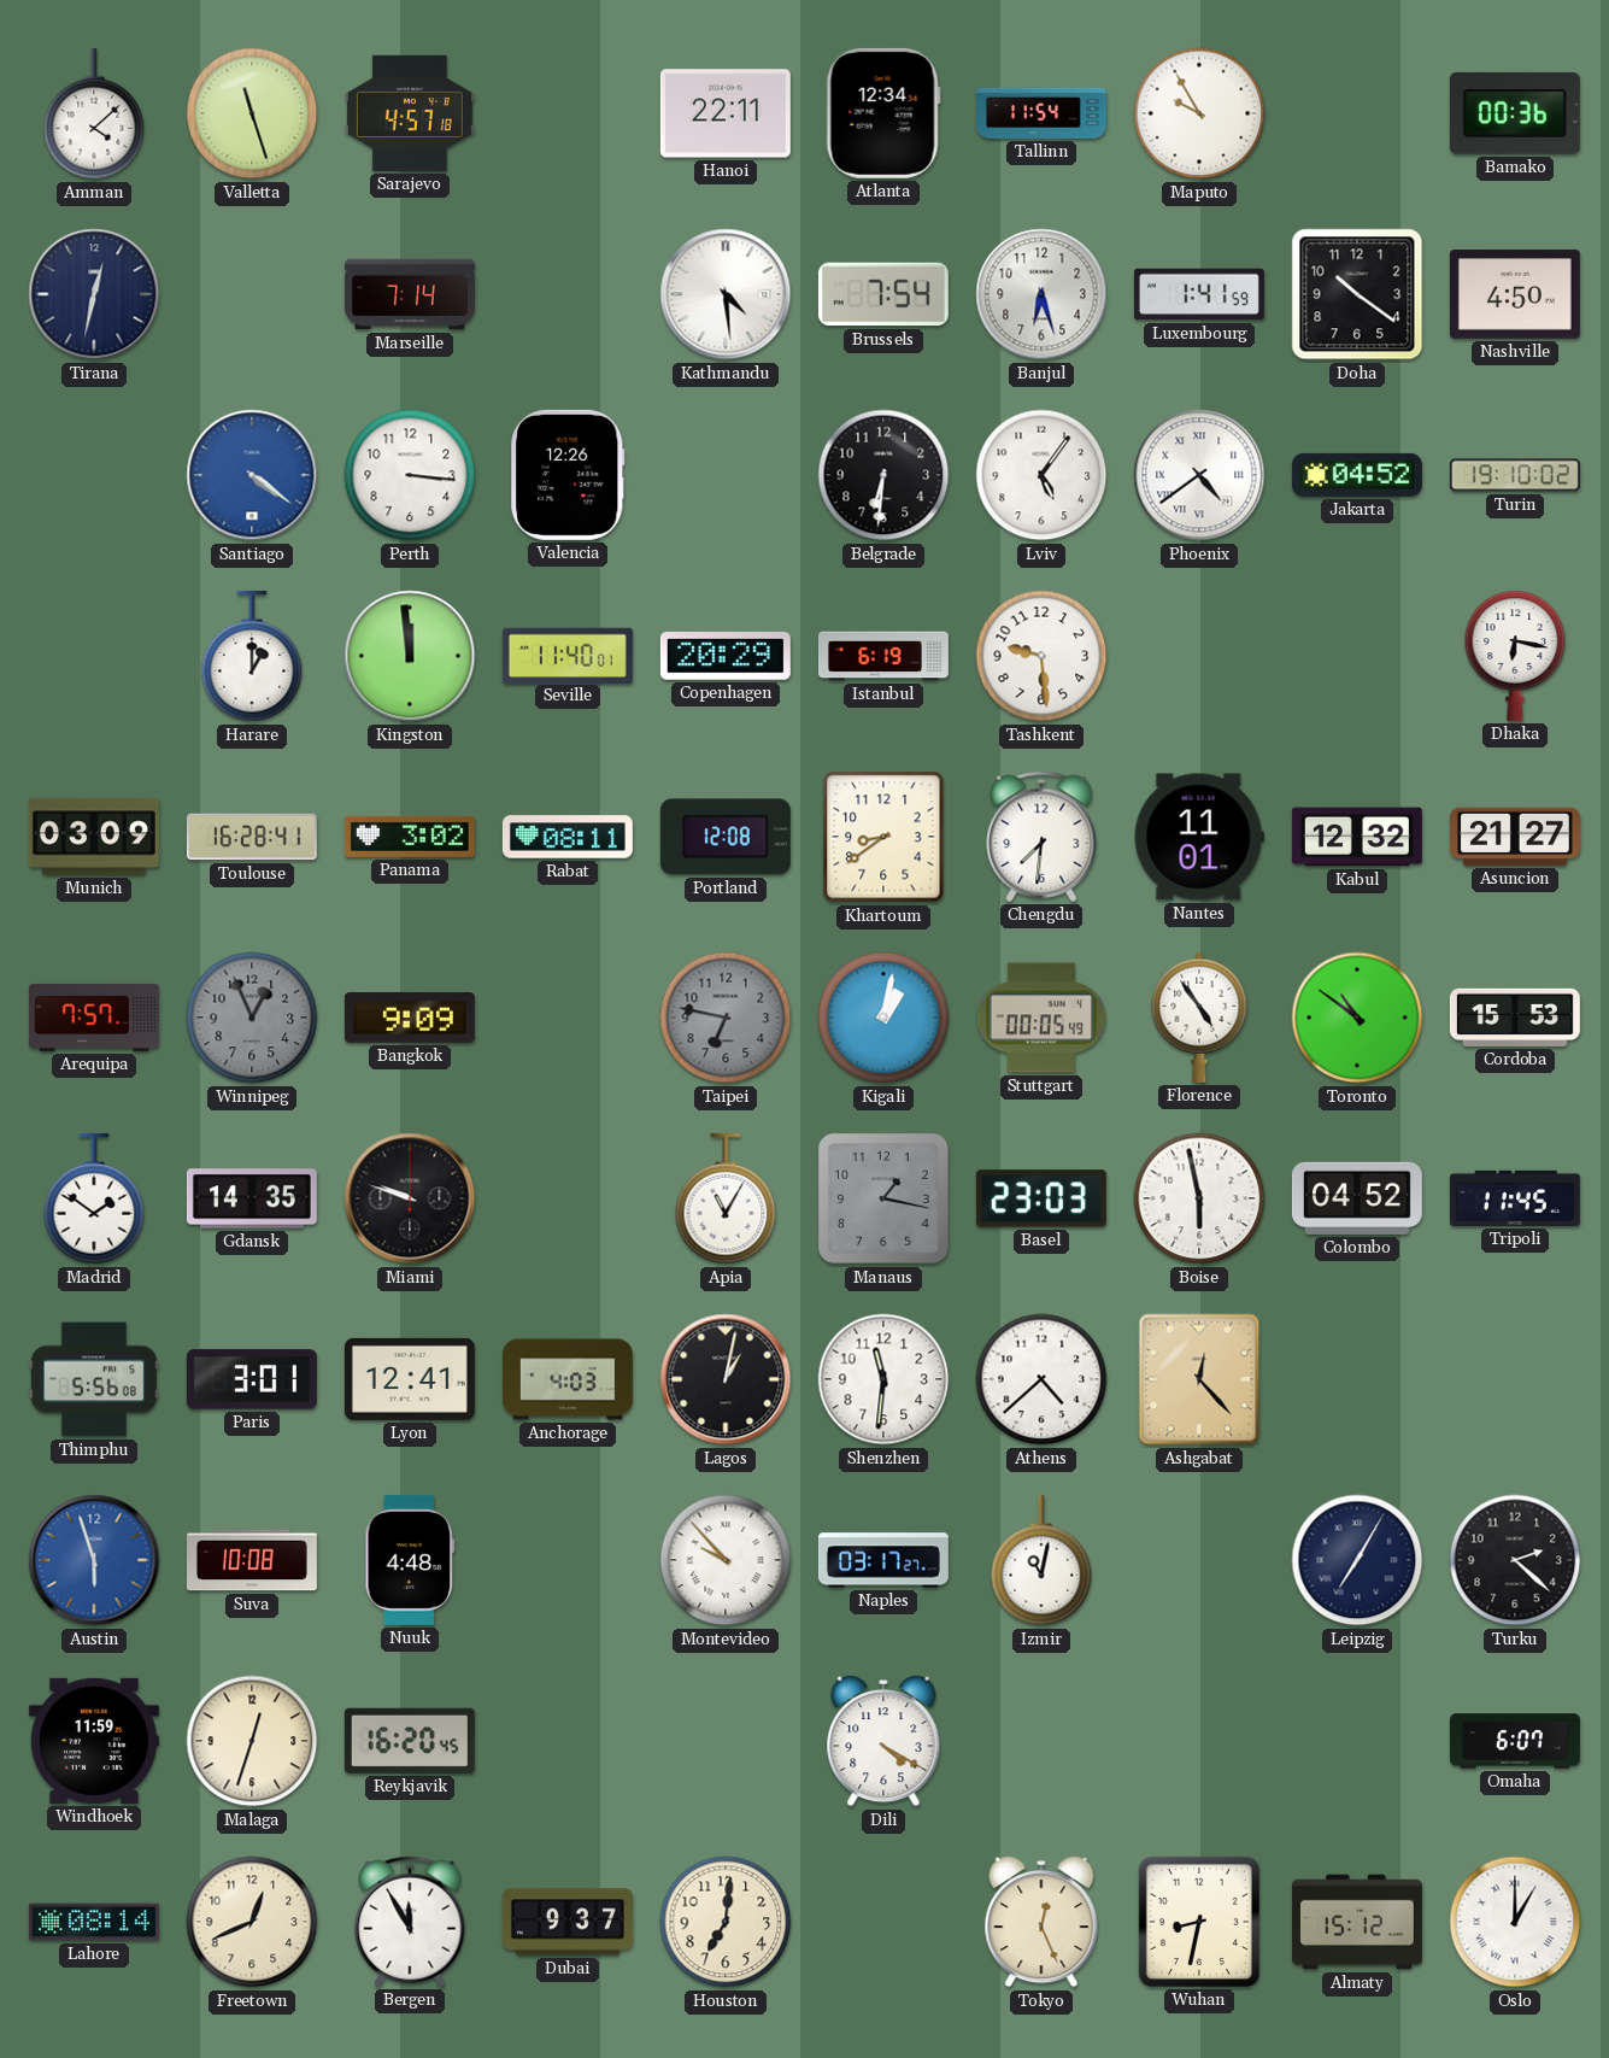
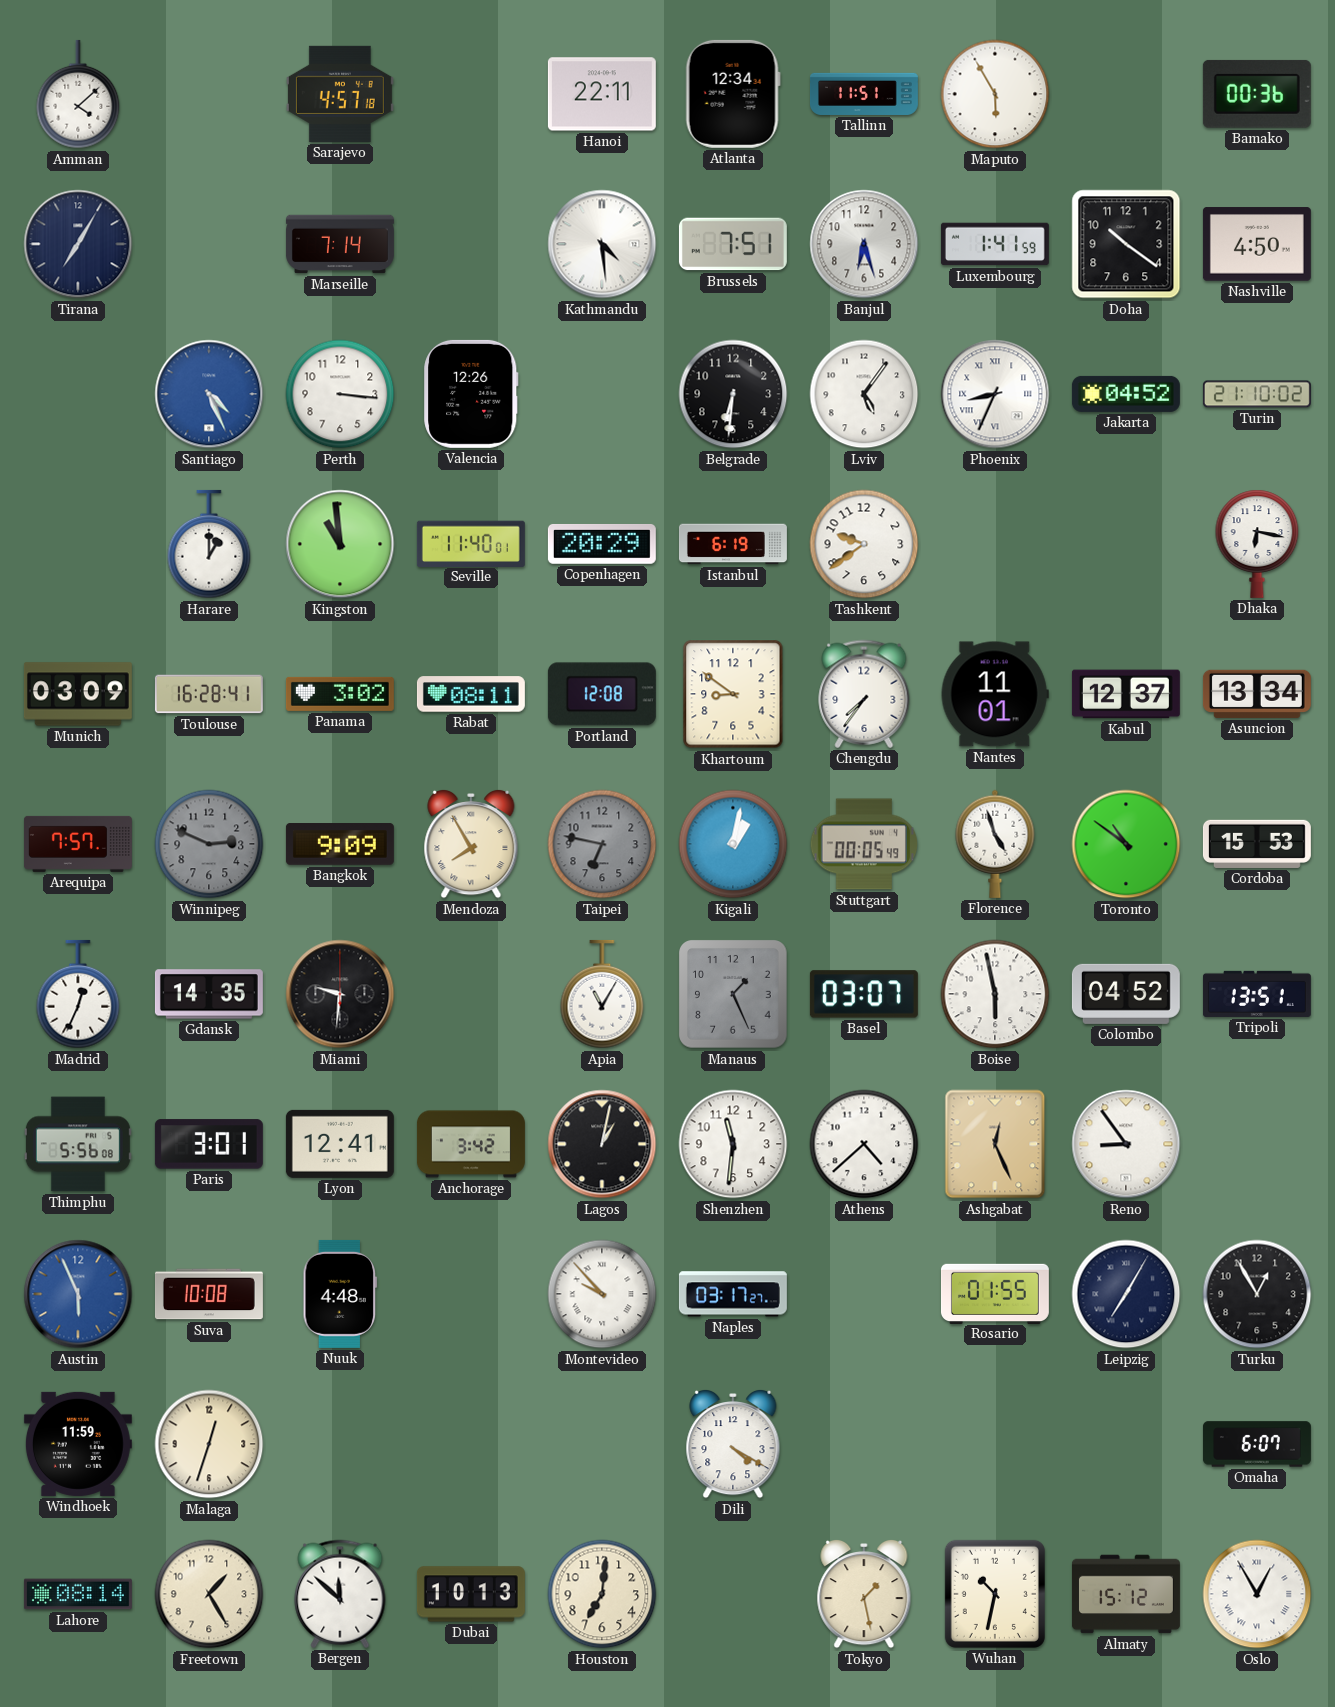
Valletta: 11:27 -> none (252, 113)
Tallinn: 11:54 -> 11:51 (864, 94)
Maputo: 9:55 -> 5:55 (995, 94)
Tirana: 12:32 -> 7:05 (78, 244)
Brussels: 7:54 -> 7:51 (733, 244)
Santiago: 4:21 -> 4:26 (209, 394)
Phoenix: 4:39 -> 8:34 (995, 394)
Turin: 19:10 -> 21:10 (1257, 394)
Kingston: 11:59 -> 10:59 (340, 544)
Tashkent: 9:29 -> 9:39 (864, 544)
Khartoum: 8:39 -> 8:51 (733, 694)
Chengdu: 7:31 -> 7:36 (864, 694)
Kabul: 12:32 -> 12:37 (1126, 694)
Asuncion: 21:27 -> 13:34 (1257, 694)
Winnipeg: 12:56 -> 2:49 (209, 844)
Mendoza: none -> 7:55 (471, 844)
Florence: 4:54 -> 4:57 (995, 844)
Madrid: 1:51 -> 12:34 (78, 994)
Miami: 9:48 -> 9:31 (340, 994)
Manaus: 1:17 -> 1:26 (734, 995)
Basel: 23:03 -> 03:07 (864, 994)
Tripoli: 11:45 -> 13:51 (1257, 994)
Anchorage: 4:03 -> 3:42 (471, 1144)
Ashgabat: 12:23 -> 12:26 (995, 1144)
Reno: none -> 8:54 (1126, 1144)
Austin: 5:57 -> 5:56 (78, 1294)
Izmir: 11:02 -> none (1041, 1560)
Rosario: none -> 01:55 (995, 1293)
Turku: 2:22 -> 12:55 (1257, 1294)
Reykjavik: 16:20 -> none (410, 1741)
Freetown: 12:41 -> 1:25 (209, 1594)
Bergen: 11:55 -> 11:52 (340, 1594)
Dubai: 9:37 -> 10:13 (471, 1594)
Tokyo: 12:26 -> 1:28 (864, 1594)
Wuhan: 8:32 -> 10:32 (995, 1594)
Oslo: 1:00 -> 12:55 (1257, 1594)
